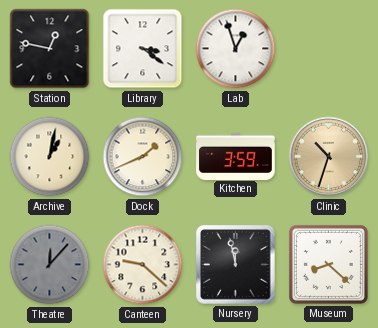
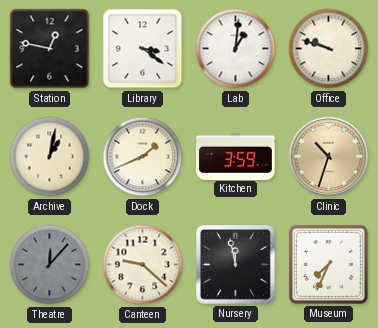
Lab: 12:57 -> 1:01 (236, 49)
Office: none -> 9:48 (329, 49)
Museum: 8:22 -> 7:34 (328, 264)
